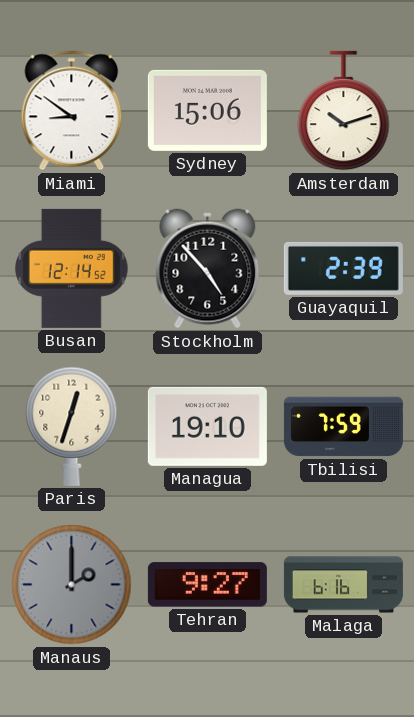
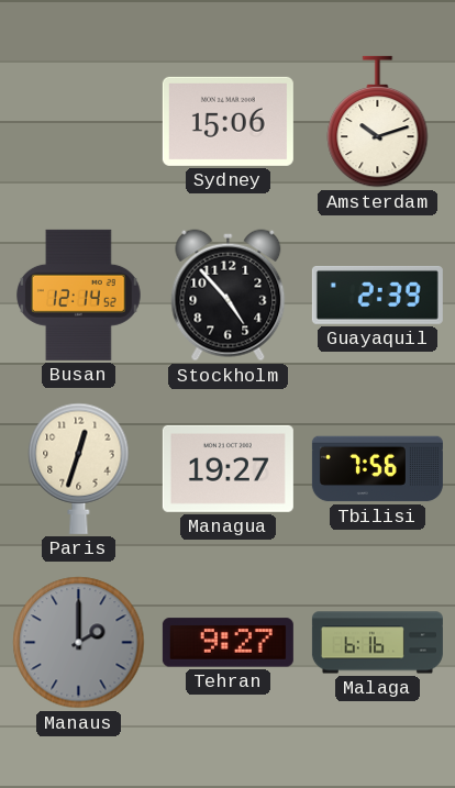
Miami: 8:51 -> none (72, 111)
Managua: 19:10 -> 19:27 (227, 468)
Tbilisi: 7:59 -> 7:56 (377, 469)
